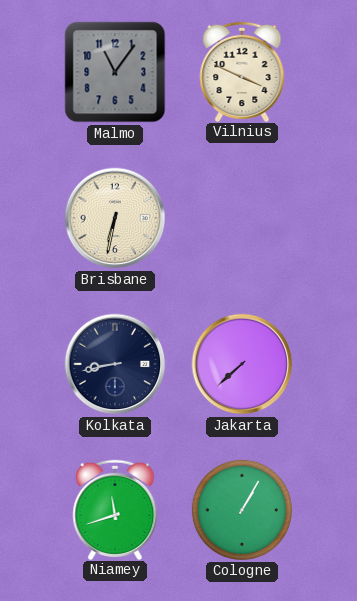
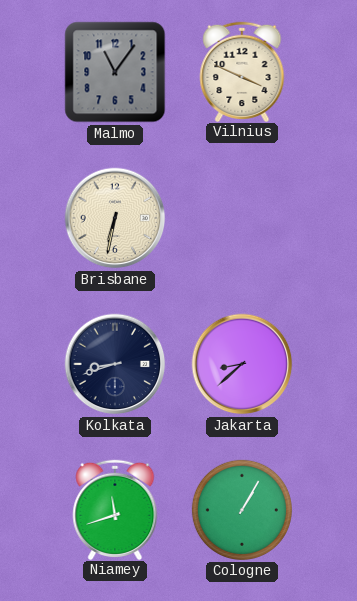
Kolkata: 8:43 -> 8:42 (115, 364)
Jakarta: 7:38 -> 8:38 (242, 364)
